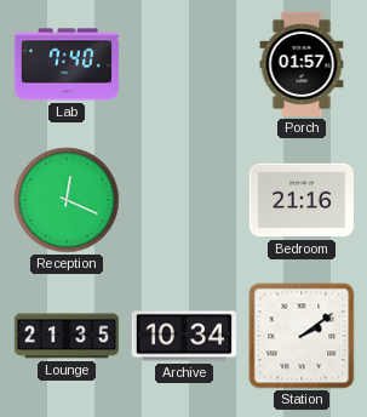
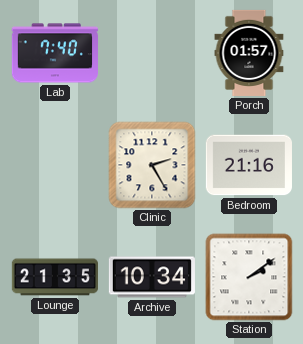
Reception: 12:19 -> none (67, 200)
Clinic: none -> 2:25 (152, 165)
